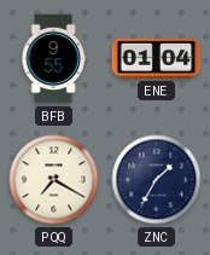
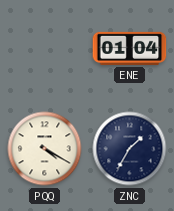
BFB: 9:55 -> none (53, 59)
PQQ: 7:20 -> 4:20 (45, 149)
